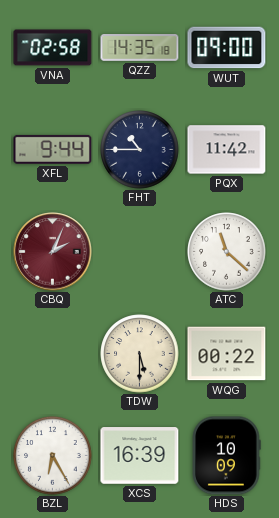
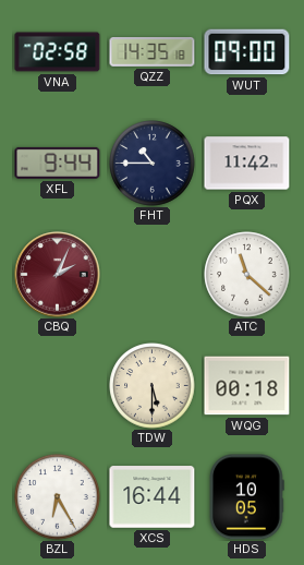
WQG: 00:22 -> 00:18 (247, 386)
XCS: 16:39 -> 16:44 (153, 497)
HDS: 10:09 -> 10:05 (247, 497)
